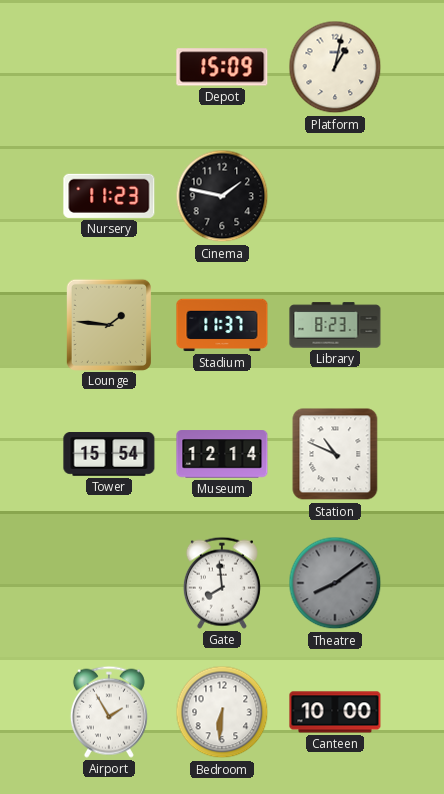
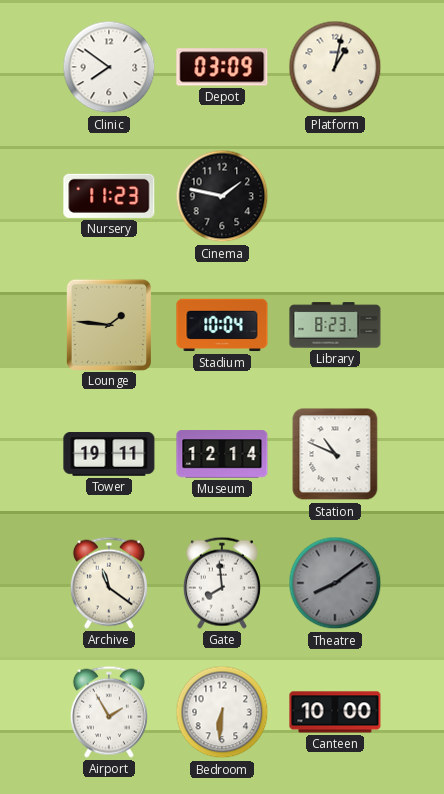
Clinic: none -> 7:51 (109, 67)
Depot: 15:09 -> 03:09 (222, 67)
Stadium: 11:37 -> 10:04 (222, 325)
Tower: 15:54 -> 19:11 (109, 455)
Archive: none -> 11:21 (109, 583)
